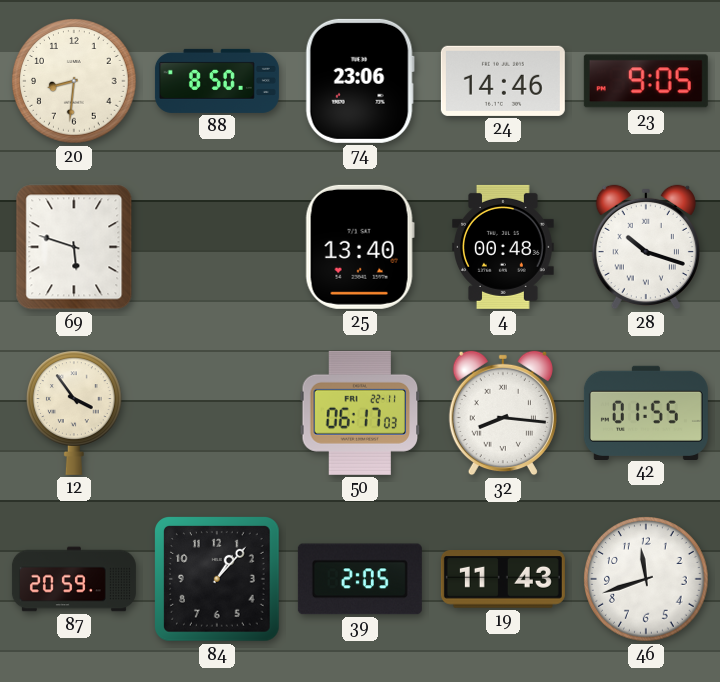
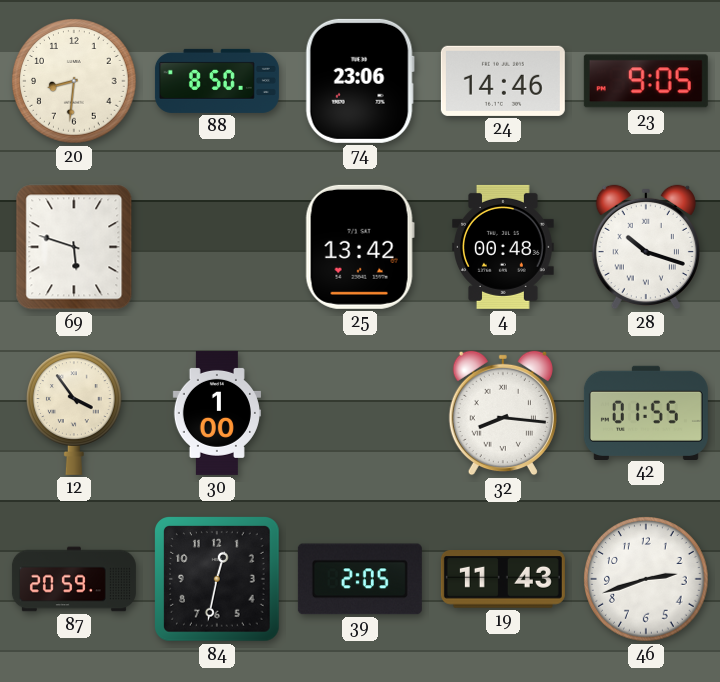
25: 13:40 -> 13:42 (360, 247)
30: none -> 1:00 (217, 413)
50: 06:17 -> none (360, 413)
84: 1:07 -> 12:32 (218, 580)
46: 11:42 -> 2:42 (646, 579)
